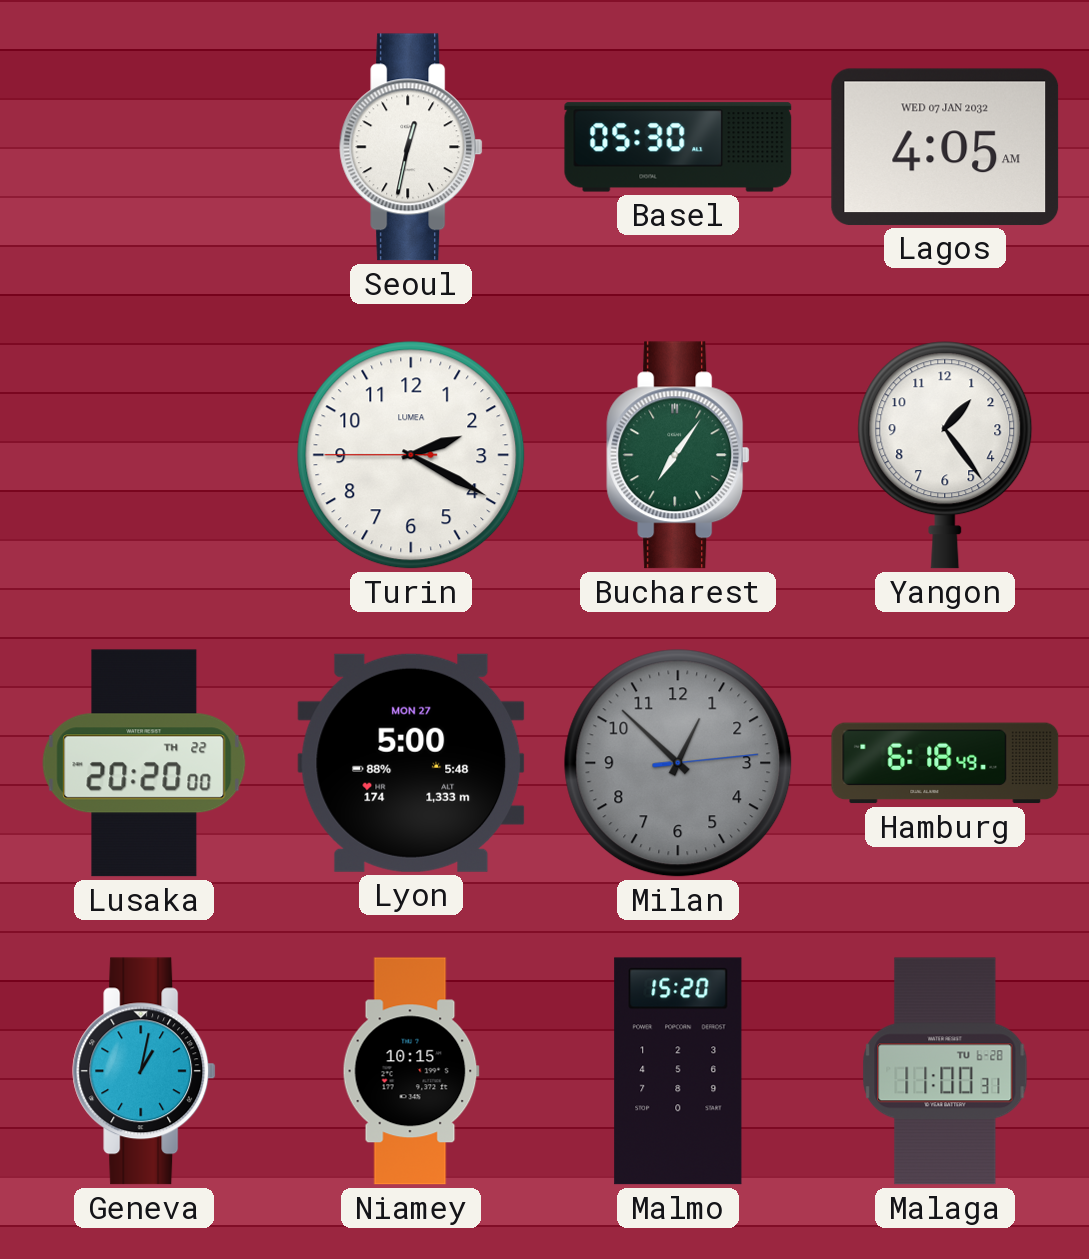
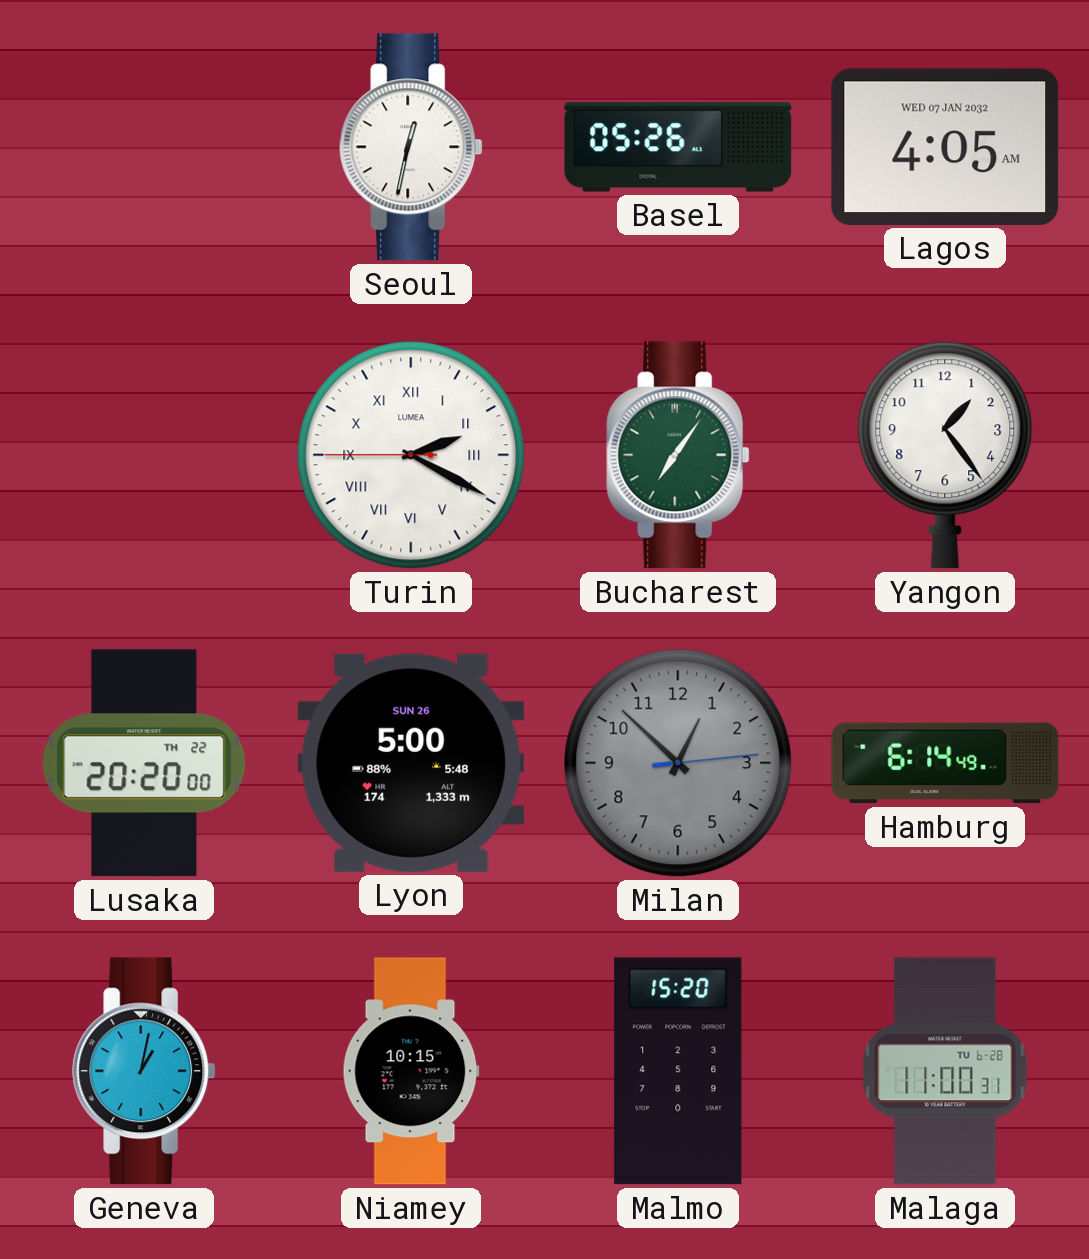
Basel: 05:30 -> 05:26 (678, 147)
Turin numerals: Arabic -> Roman (411, 455)
Lyon date: MON 27 -> SUN 26 (411, 763)
Hamburg: 6:18 -> 6:14 (945, 763)
